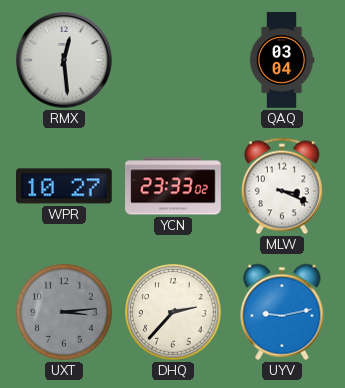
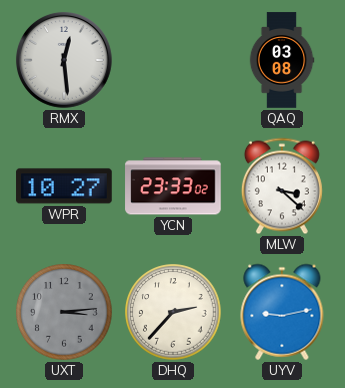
QAQ: 03:04 -> 03:08 (282, 60)
MLW: 3:19 -> 3:22 (282, 186)
